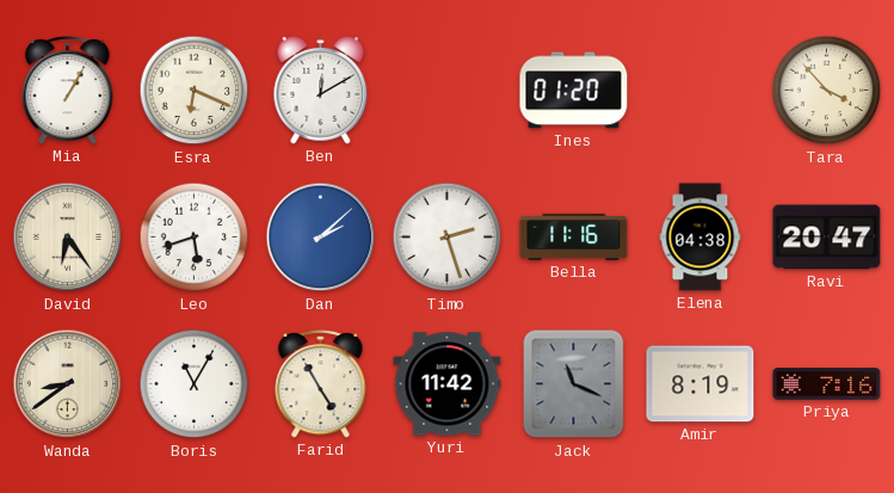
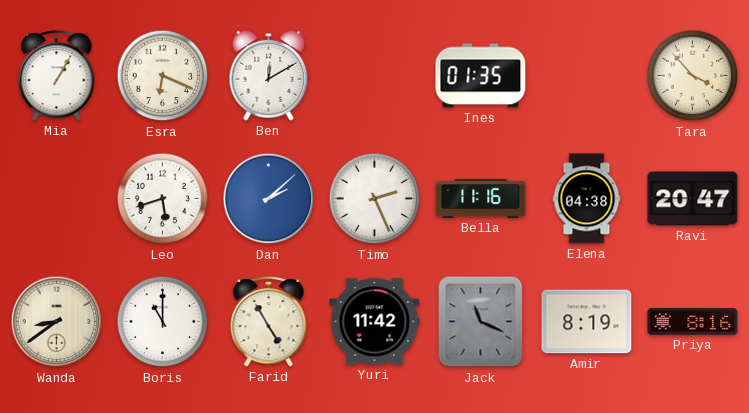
Ines: 01:20 -> 01:35 (481, 76)
David: 6:24 -> none (68, 238)
Timo: 2:27 -> 2:26 (375, 199)
Boris: 11:05 -> 11:00 (163, 322)
Priya: 7:16 -> 8:16 (693, 322)
